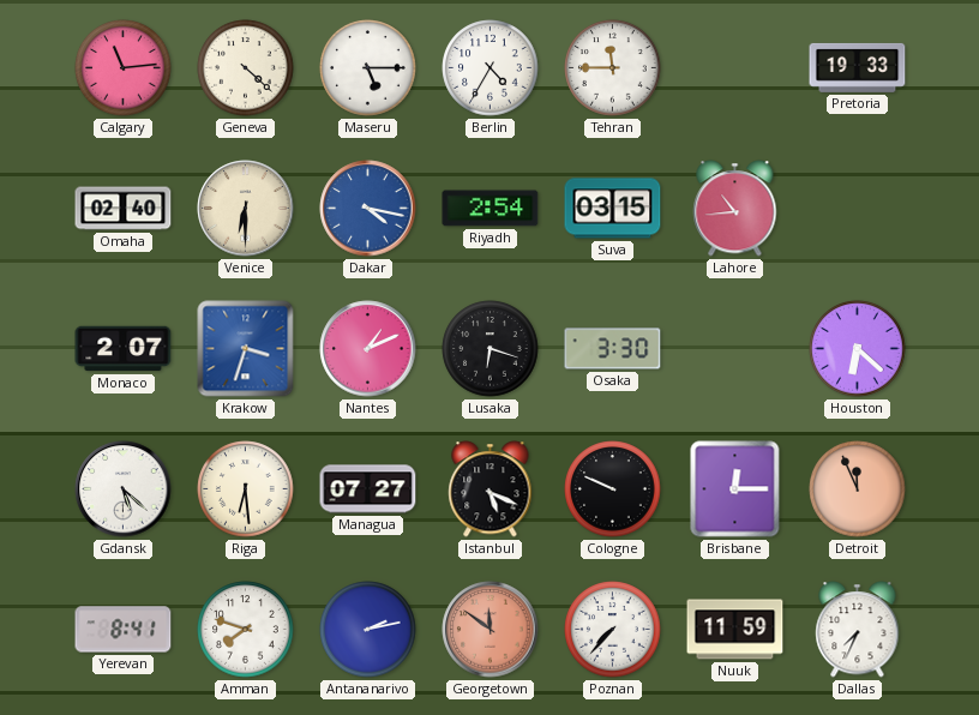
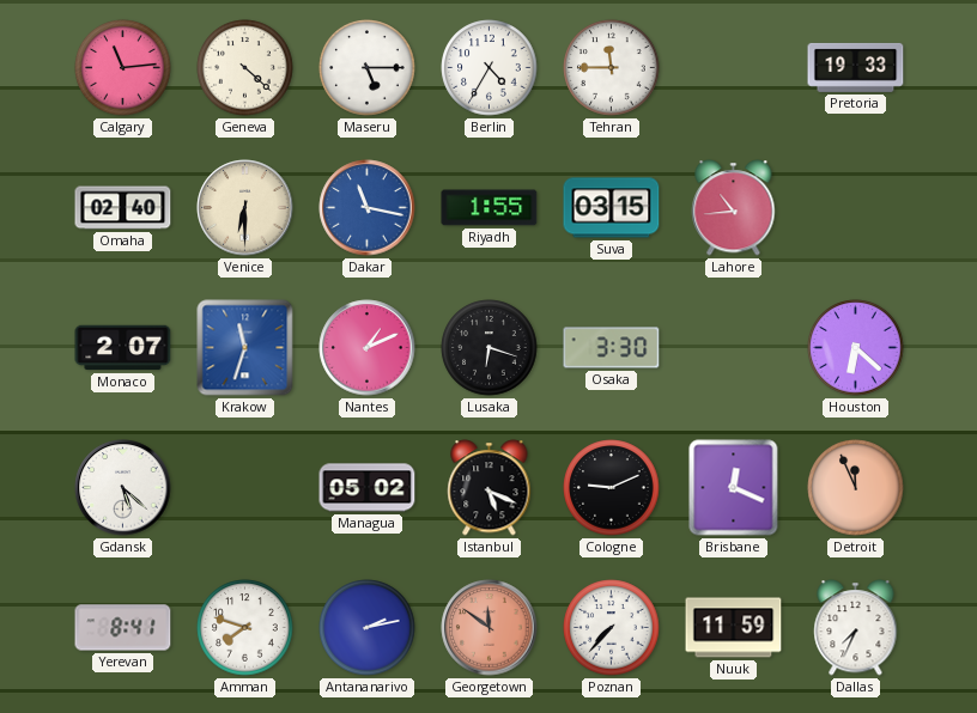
Dakar: 4:17 -> 11:17 (368, 208)
Riyadh: 2:54 -> 1:55 (490, 208)
Krakow: 3:33 -> 11:33 (245, 348)
Riga: 6:29 -> none (246, 489)
Managua: 07:27 -> 05:02 (368, 488)
Cologne: 9:49 -> 9:11 (612, 488)
Brisbane: 12:15 -> 12:19 (734, 488)
